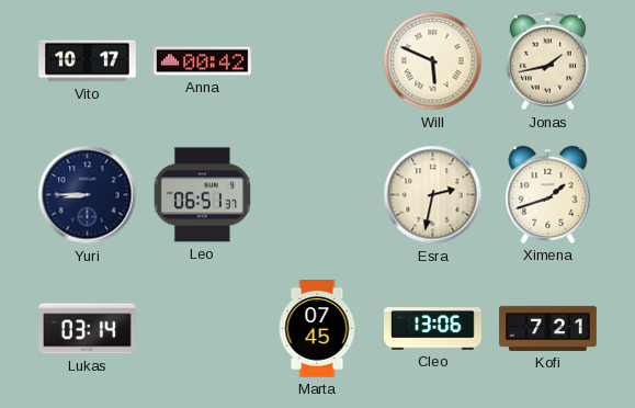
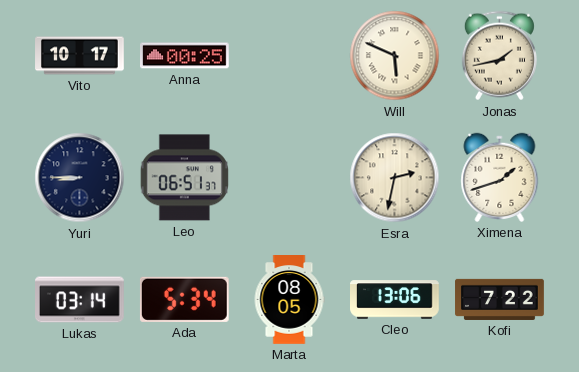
Anna: 00:42 -> 00:25 (185, 56)
Ada: none -> 5:34 (184, 299)
Marta: 07:45 -> 08:05 (289, 300)
Kofi: 7:21 -> 7:22 (500, 299)
